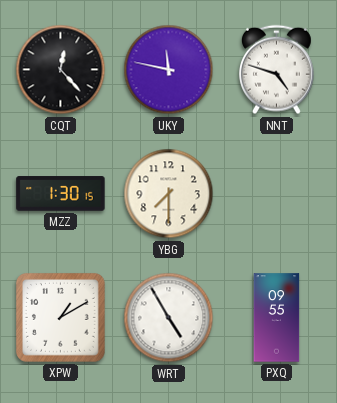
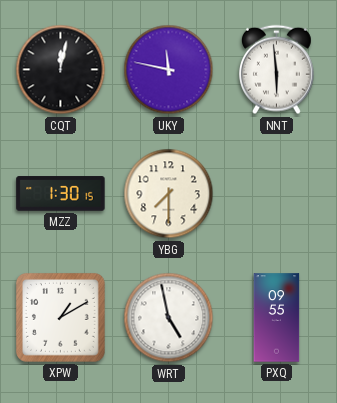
CQT: 12:23 -> 12:02 (61, 70)
NNT: 4:48 -> 5:59 (276, 70)
WRT: 4:55 -> 4:58 (169, 318)
